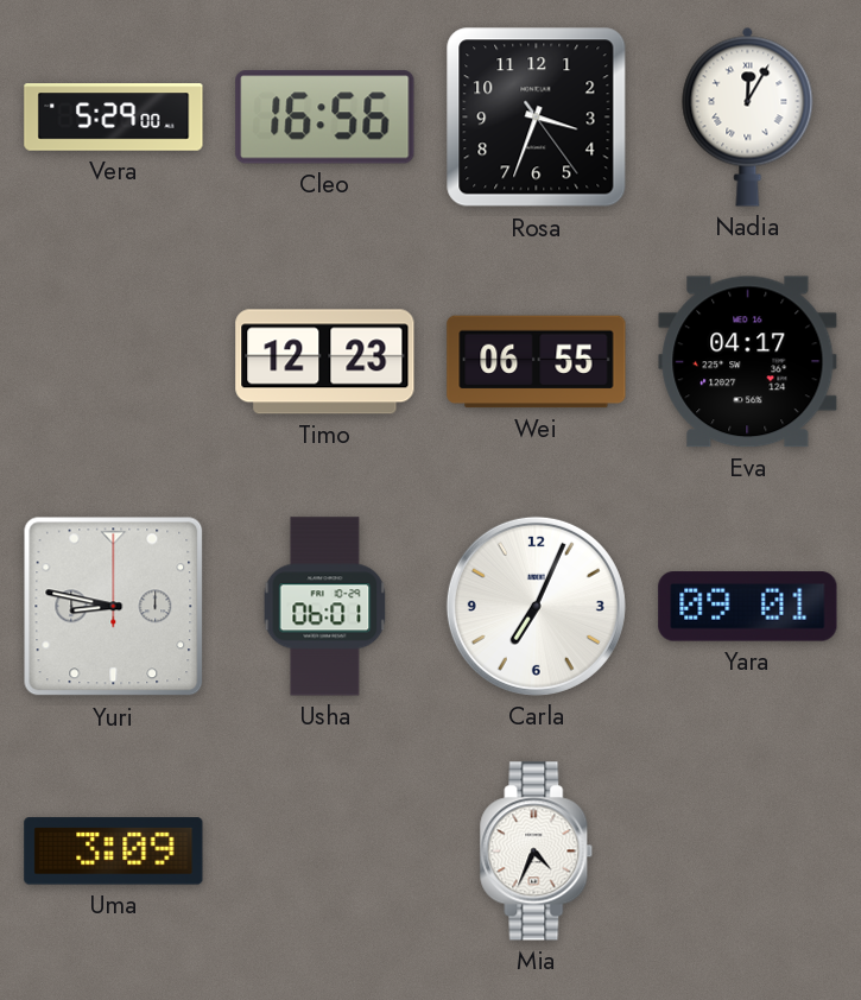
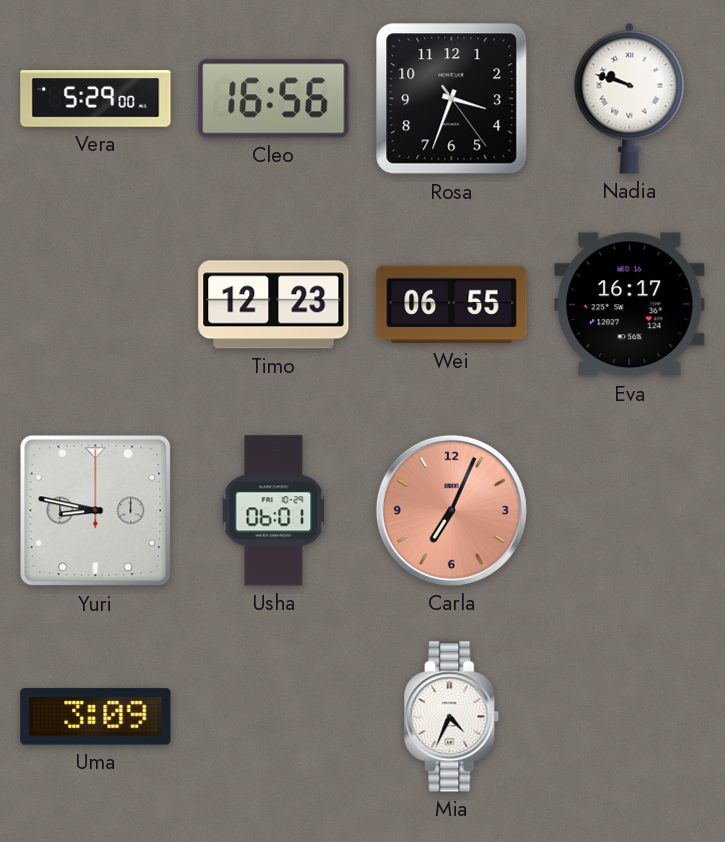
Nadia: 12:05 -> 9:48 (630, 98)
Eva: 04:17 -> 16:17 (630, 305)
Carla dial: white -> salmon (451, 510)
Yara: 09:01 -> none (748, 607)
